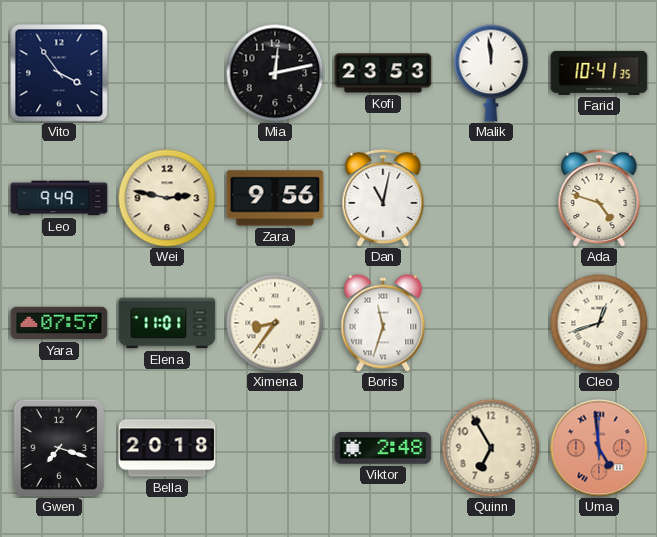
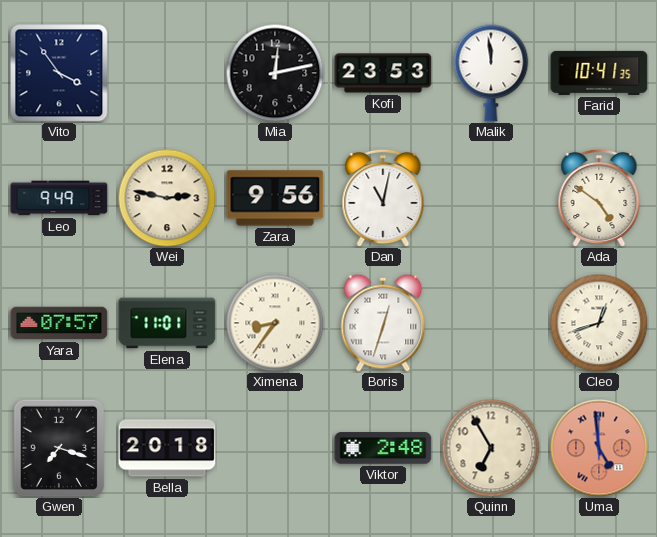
Ada: 4:48 -> 4:51 (599, 198)
Boris: 11:33 -> 12:33 (383, 323)
